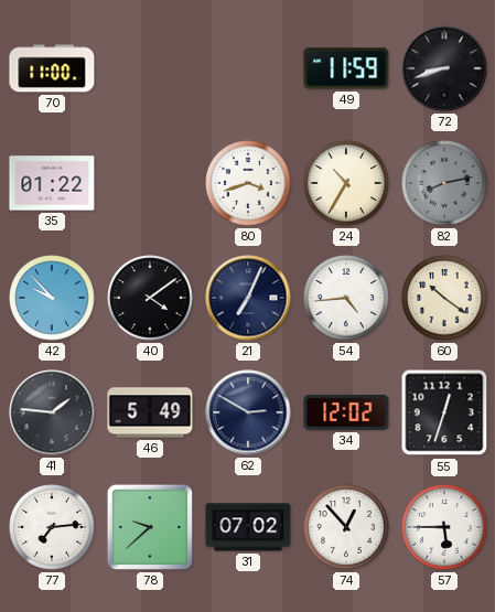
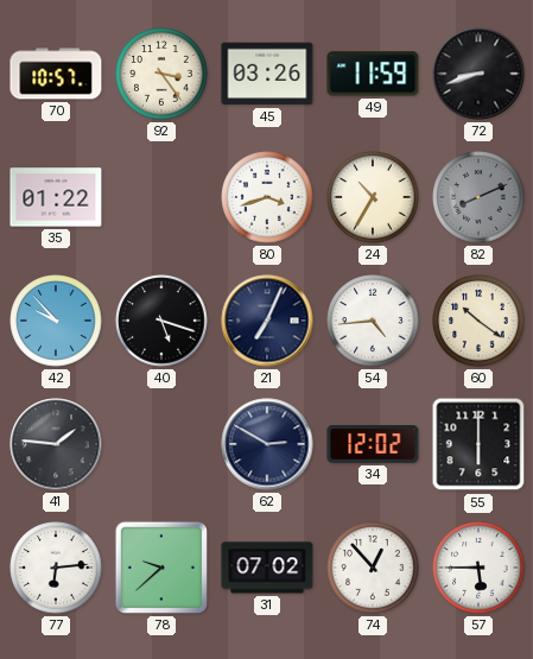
70: 11:00 -> 10:57 (56, 74)
92: none -> 3:24 (161, 74)
45: none -> 03:26 (267, 74)
82: 8:13 -> 8:11 (478, 197)
40: 4:09 -> 5:18 (161, 321)
46: 5:49 -> none (150, 412)
55: 12:33 -> 6:00 (478, 444)
77: 7:14 -> 6:14 (56, 568)
